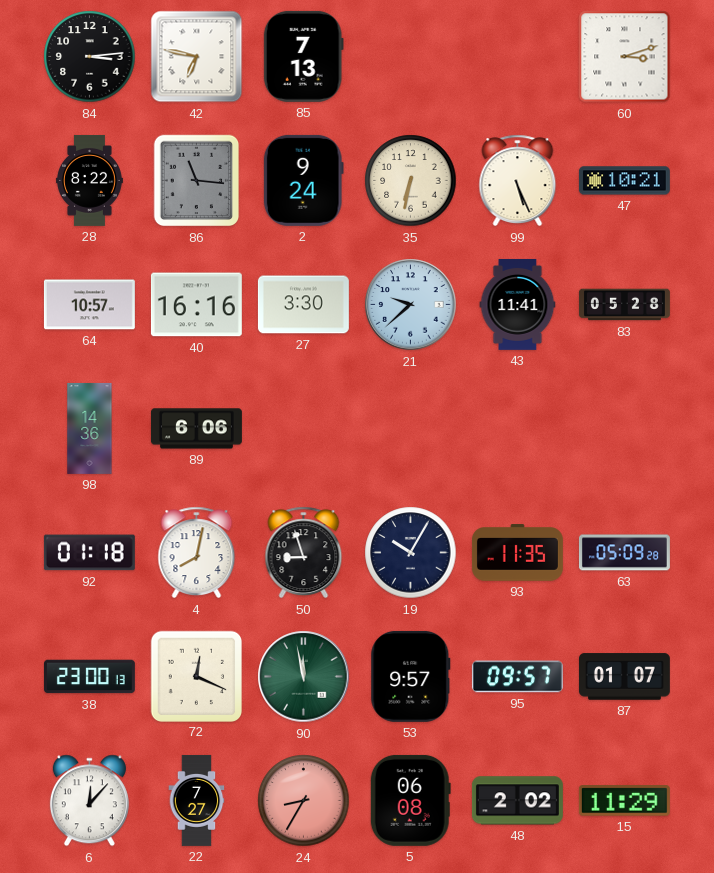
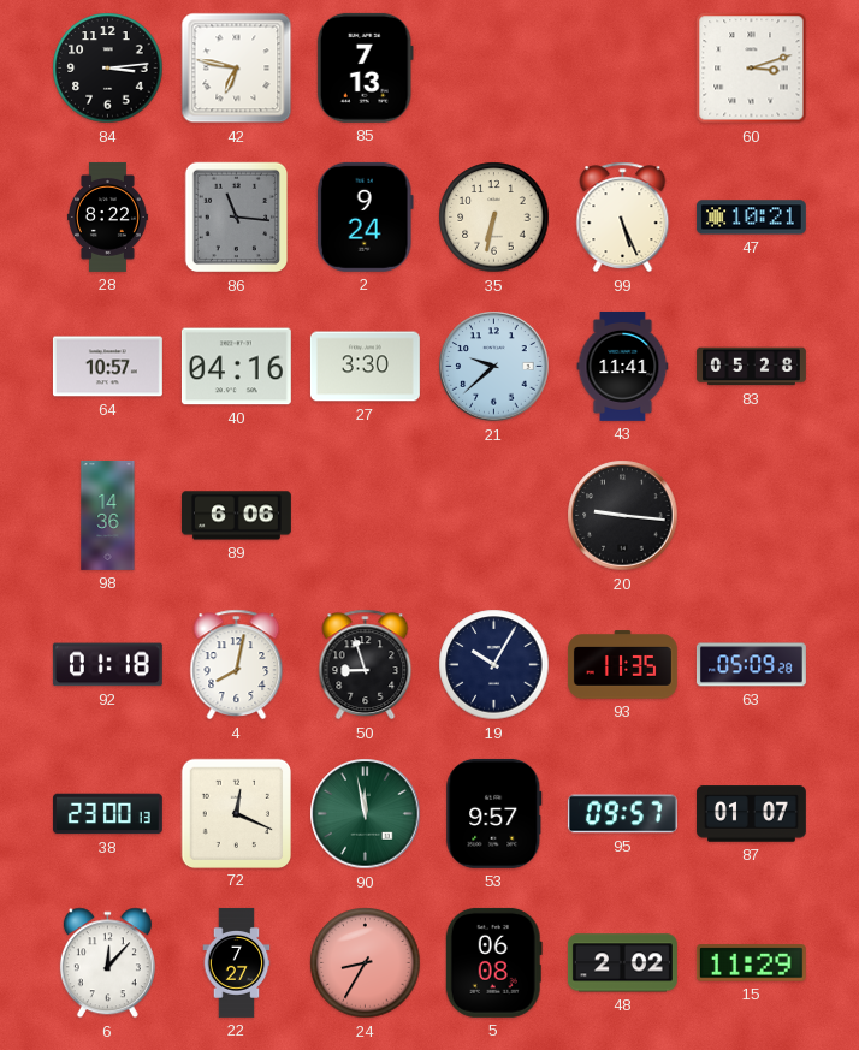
40: 16:16 -> 04:16 (236, 367)
20: none -> 9:16 (623, 516)
